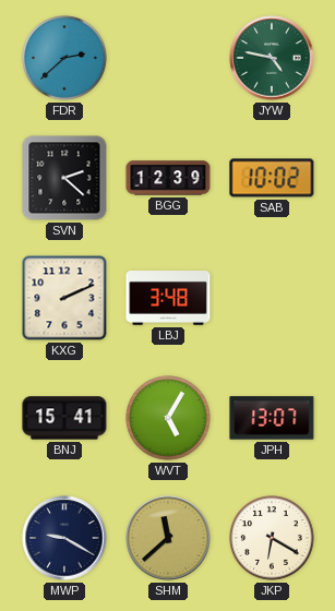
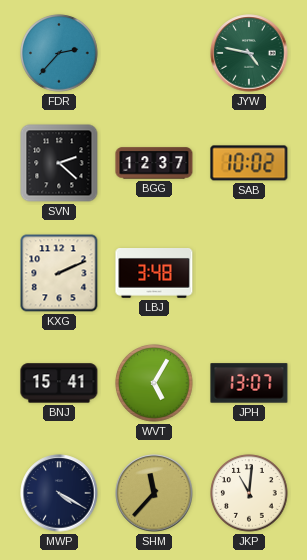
FDR: 2:38 -> 2:37 (59, 53)
BGG: 12:39 -> 12:37 (154, 163)
MWP: 9:20 -> 4:20 (59, 493)
SHM: 11:38 -> 11:37 (154, 493)
JKP: 6:20 -> 11:01 (249, 493)
